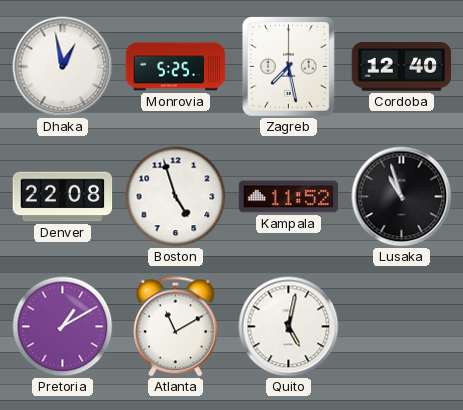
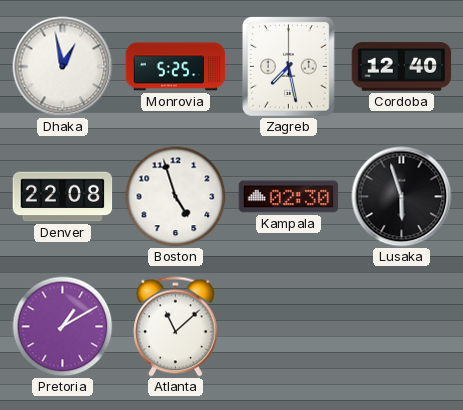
Kampala: 11:52 -> 02:30 (289, 197)
Lusaka: 10:57 -> 5:57 (402, 197)
Atlanta: 11:10 -> 11:08 (176, 327)
Quito: 5:02 -> none (289, 327)
